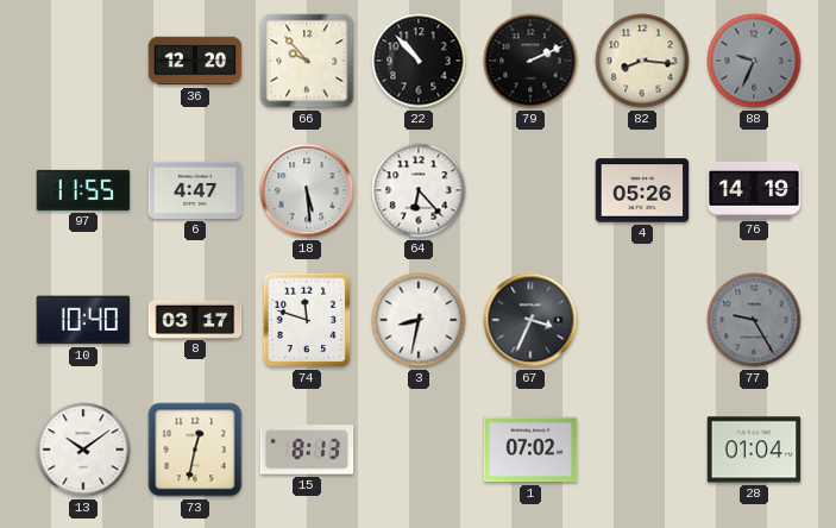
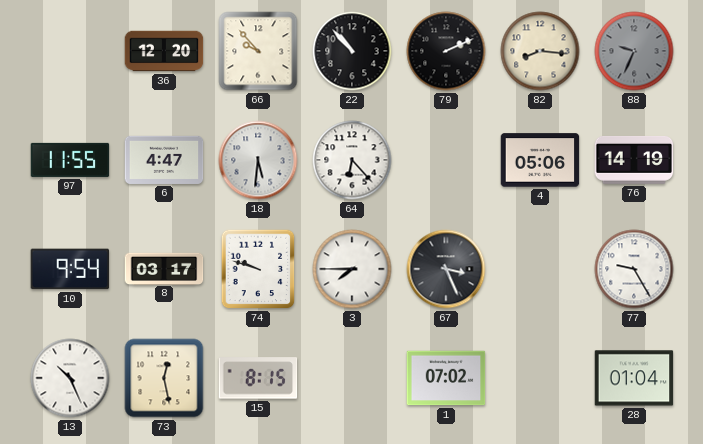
18: 5:29 -> 5:31 (258, 160)
4: 05:26 -> 05:06 (540, 160)
10: 10:40 -> 9:54 (70, 269)
74: 11:48 -> 9:48 (258, 269)
3: 8:32 -> 7:45 (352, 269)
67: 3:34 -> 3:26 (446, 269)
77 dial: grey -> white (634, 269)
13: 10:09 -> 10:26 (70, 378)
73: 12:32 -> 12:28 (164, 378)
15: 8:13 -> 8:15 (258, 378)
